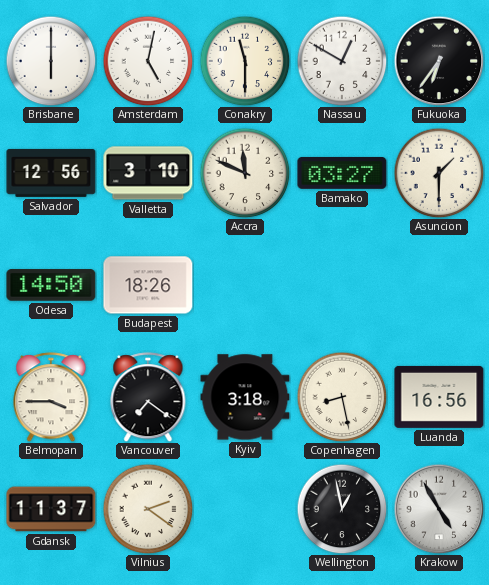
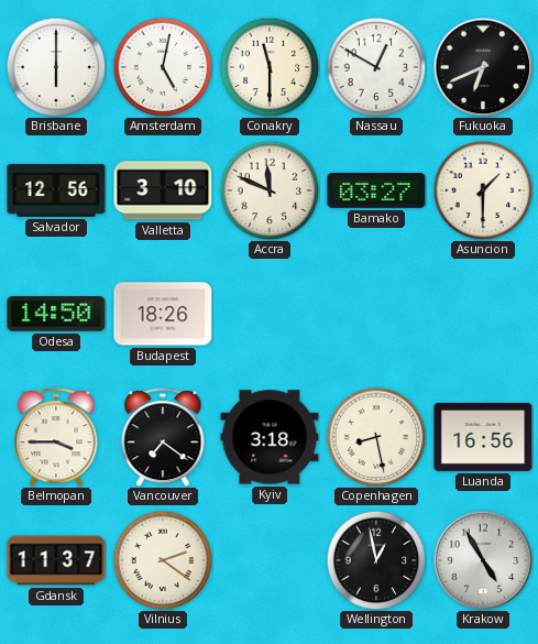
Fukuoka: 6:36 -> 6:41 (483, 67)
